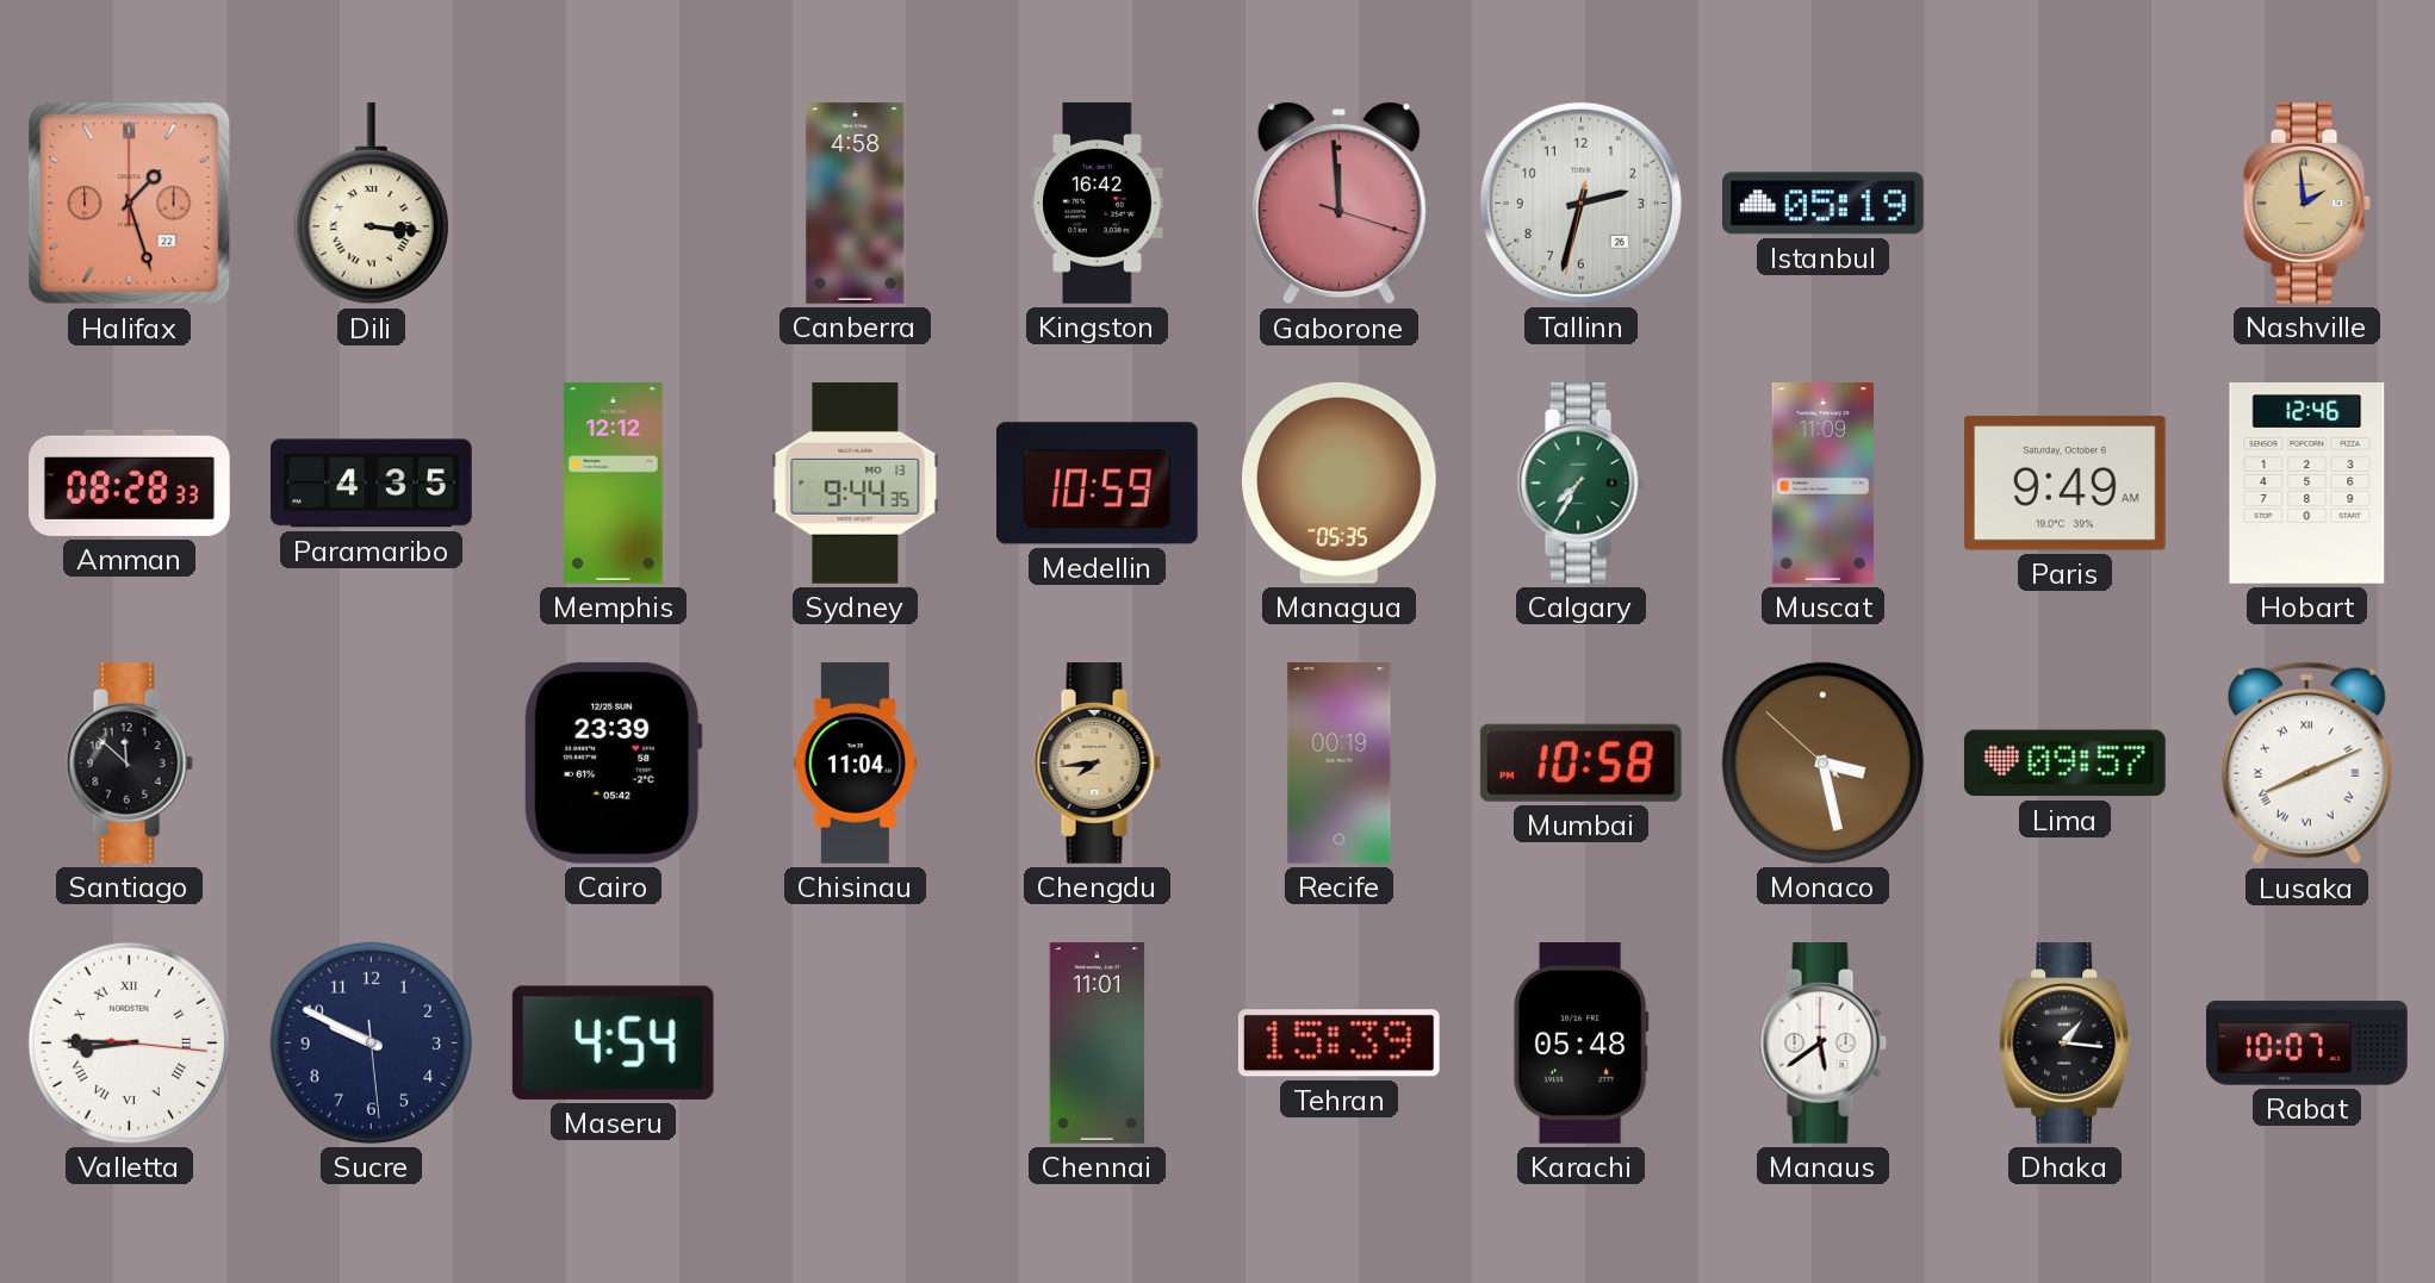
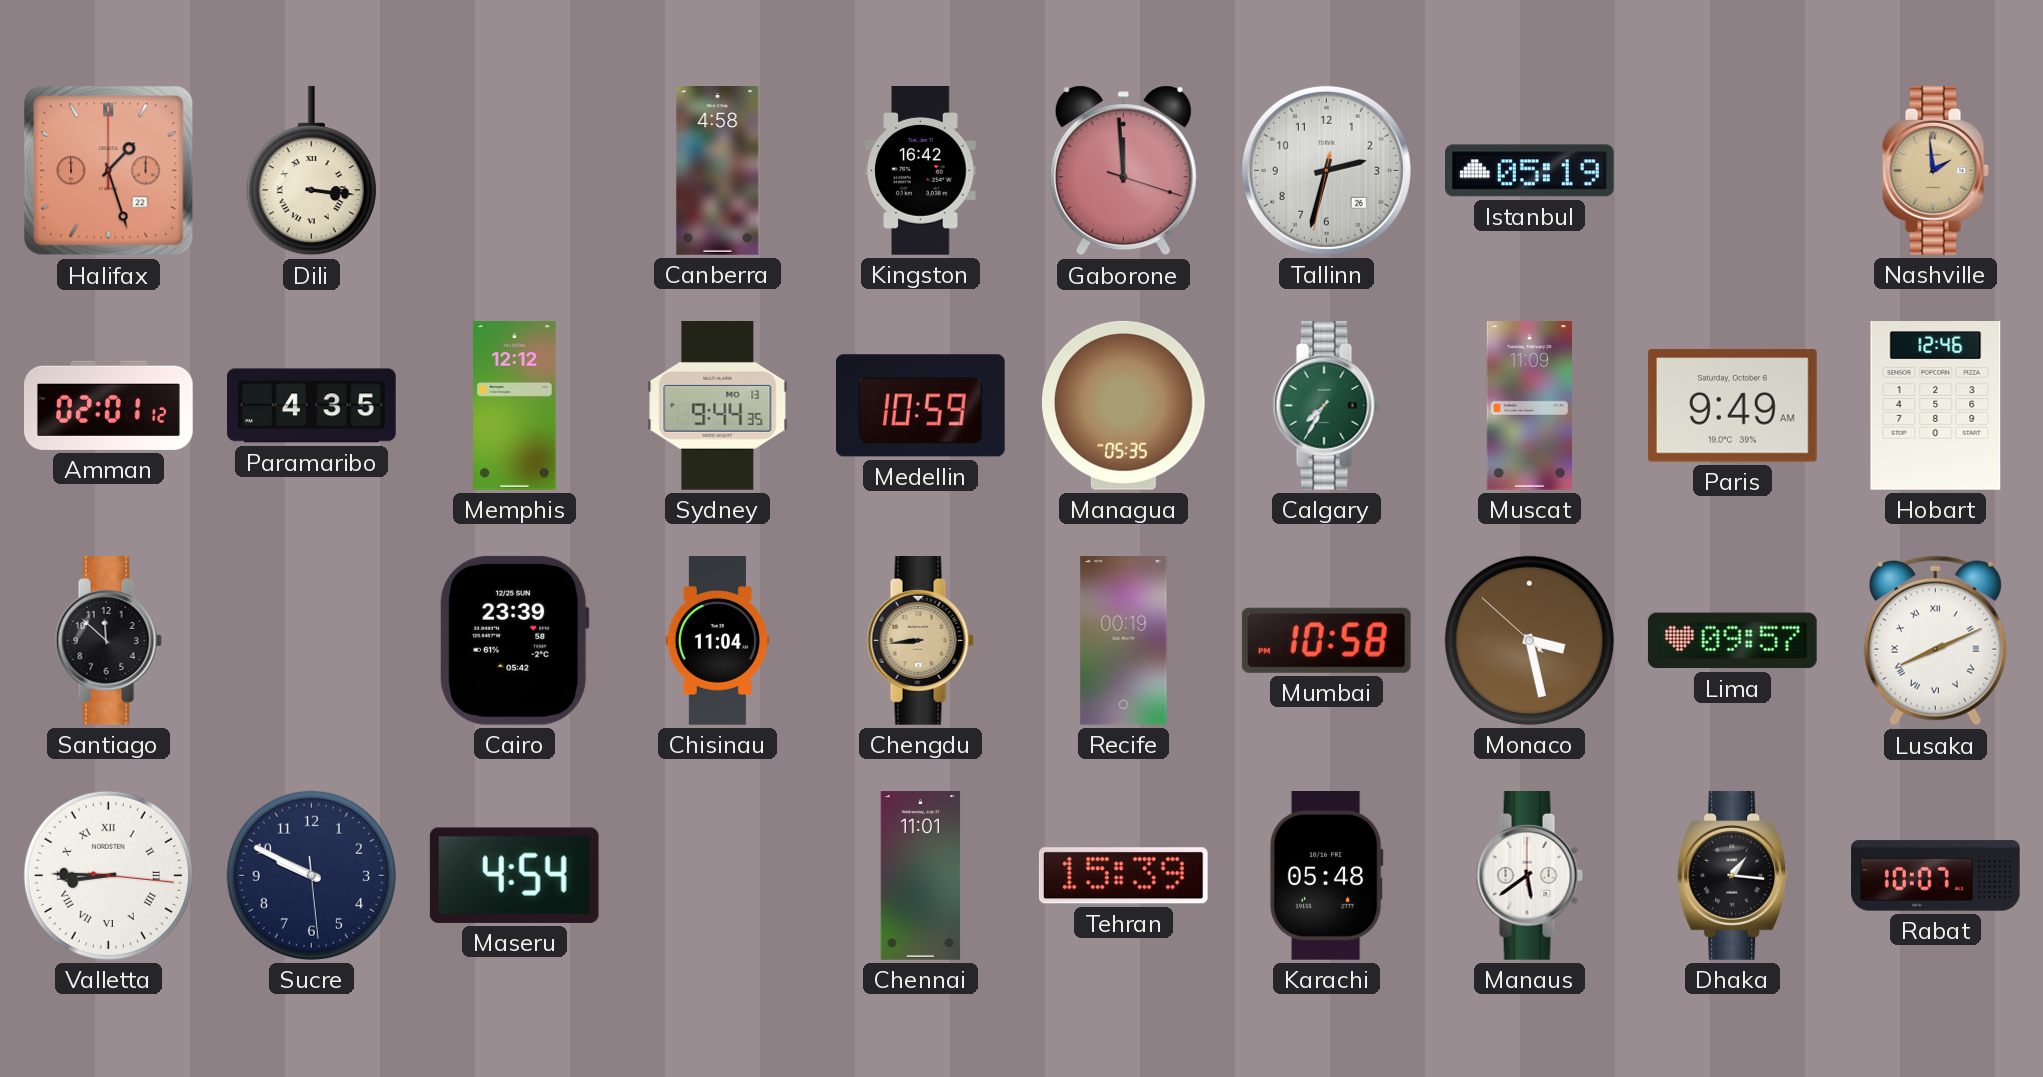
Amman: 08:28 -> 02:01 (109, 405)
Chengdu: 7:44 -> 8:44 (920, 641)
